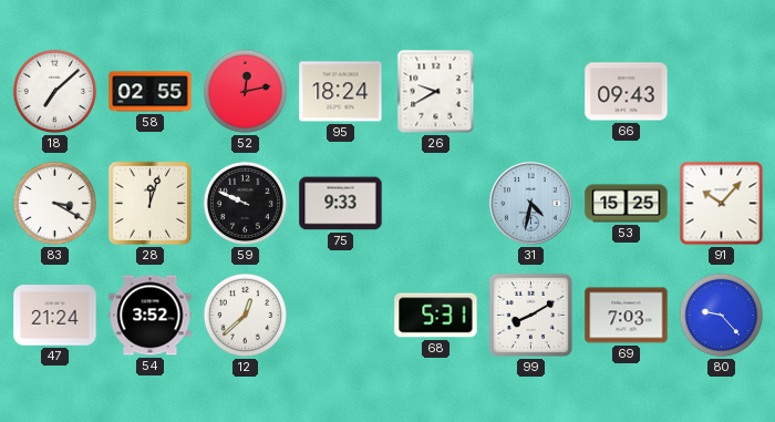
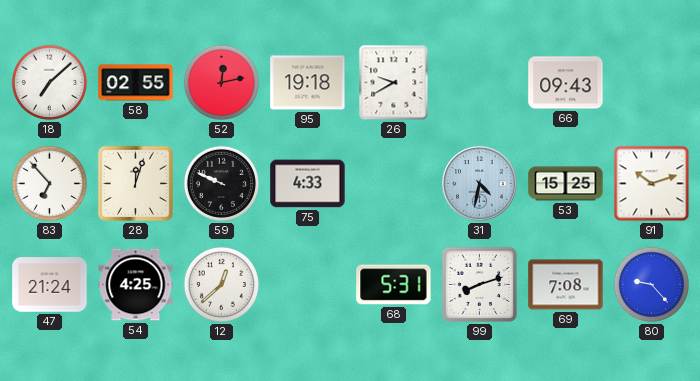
95: 18:24 -> 19:18 (308, 83)
83: 3:20 -> 6:53 (49, 183)
75: 9:33 -> 4:33 (308, 184)
91: 10:07 -> 10:12 (652, 184)
54: 3:52 -> 4:25 (136, 285)
99: 8:10 -> 8:12 (480, 285)
69: 7:03 -> 7:08 (566, 285)
